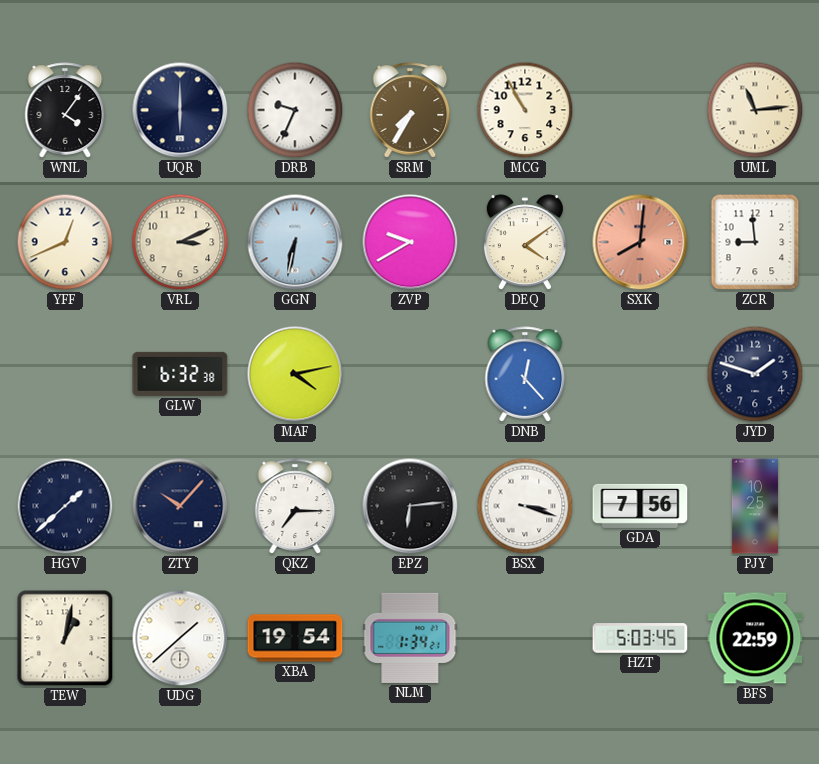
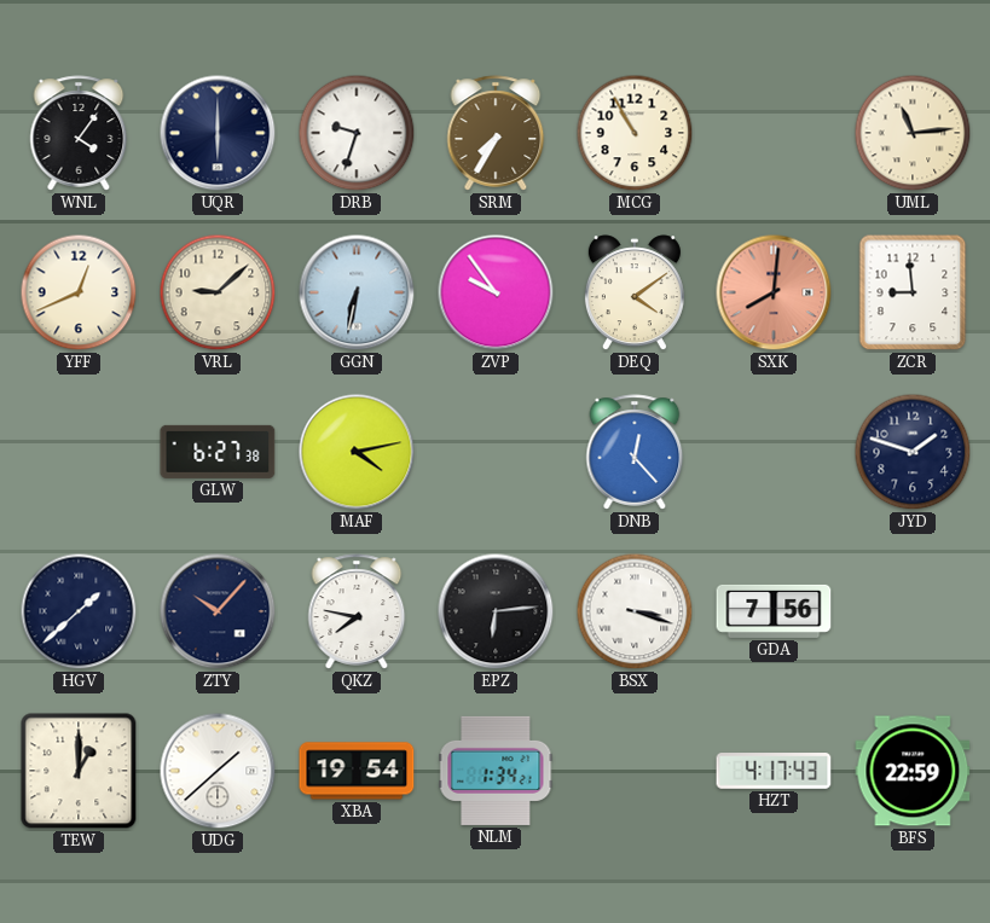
DRB: 9:34 -> 9:33 (357, 133)
VRL: 3:11 -> 9:08 (218, 292)
ZVP: 9:40 -> 9:54 (496, 292)
GLW: 6:32 -> 6:27 (218, 452)
QKZ: 7:15 -> 7:47 (357, 611)
PJY: 10:25 -> none (755, 506)
TEW: 1:02 -> 1:00 (79, 771)
HZT: 5:03 -> 4:17 (774, 771)
